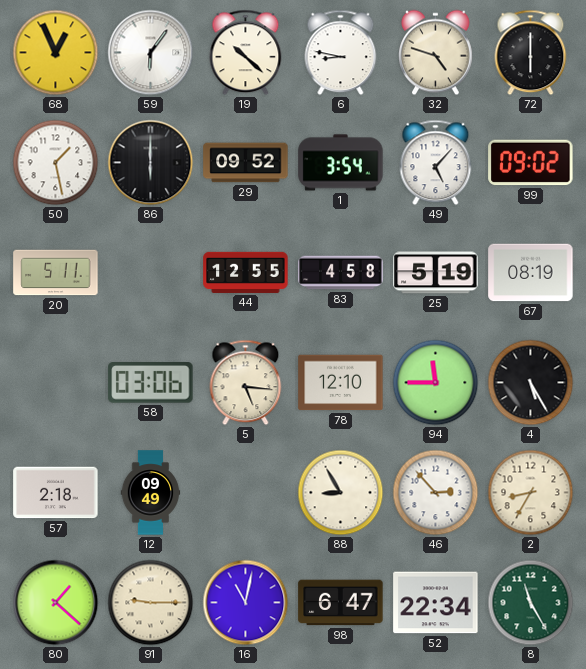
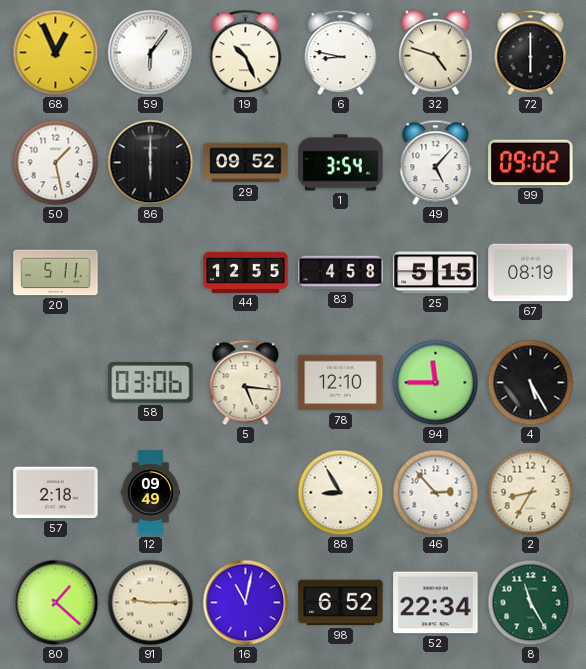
19: 10:22 -> 10:26 (246, 53)
25: 5:19 -> 5:15 (436, 273)
98: 6:47 -> 6:52 (341, 603)
